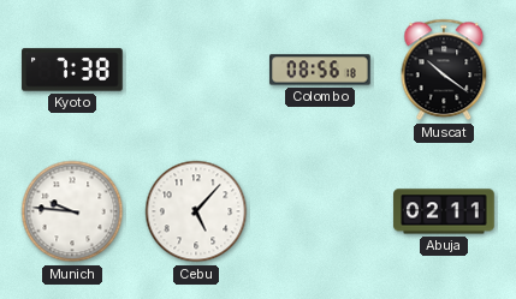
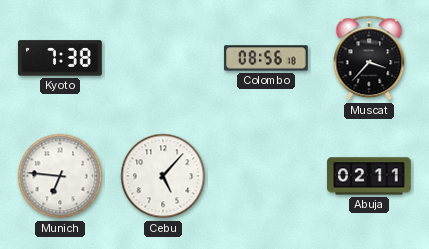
Muscat: 10:21 -> 3:37 (369, 58)
Munich: 9:46 -> 6:46 (60, 176)
